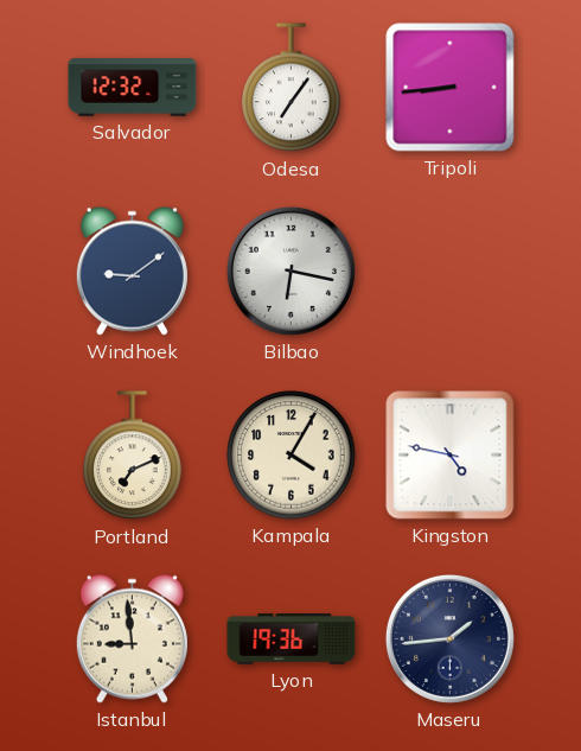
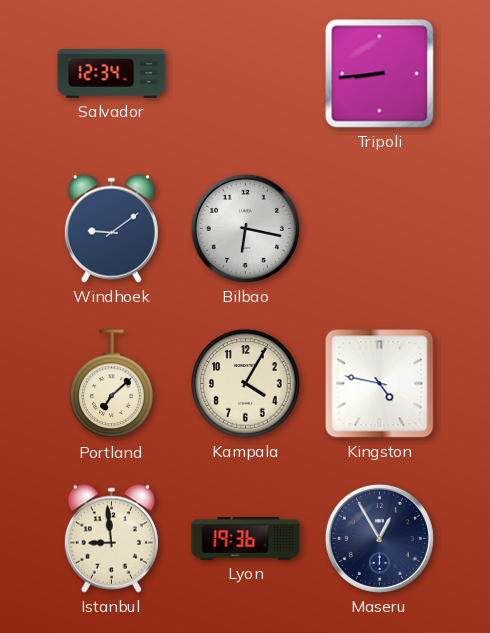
Salvador: 12:32 -> 12:34 (112, 74)
Odesa: 7:06 -> none (292, 88)
Portland: 7:11 -> 7:08 (112, 384)
Maseru: 1:44 -> 12:55 (379, 538)
